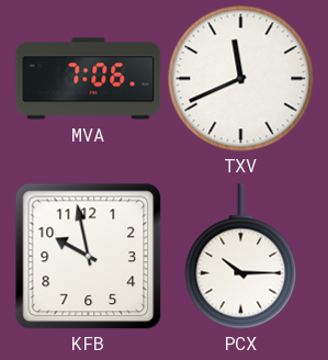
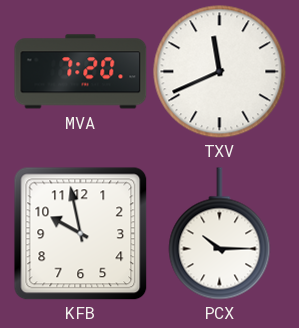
MVA: 7:06 -> 7:20 (81, 72)
